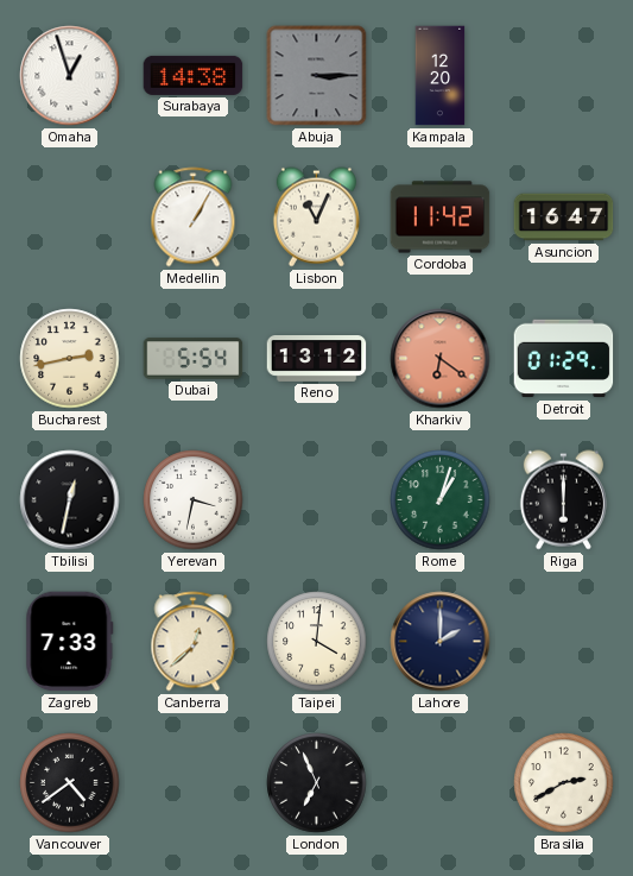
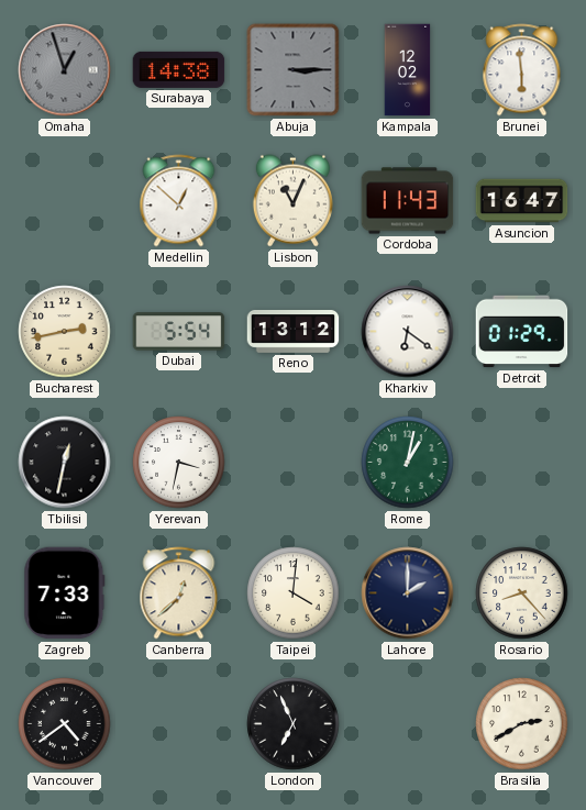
Omaha dial: white -> grey (65, 70)
Kampala: 12:20 -> 12:02 (408, 70)
Brunei: none -> 5:59 (522, 70)
Medellin: 1:05 -> 12:52 (179, 201)
Cordoba: 11:42 -> 11:43 (408, 201)
Kharkiv dial: salmon -> white (408, 332)
Rome: 1:03 -> 1:02 (408, 463)
Riga: 6:00 -> none (563, 500)
Rosario: none -> 8:23 (522, 593)
